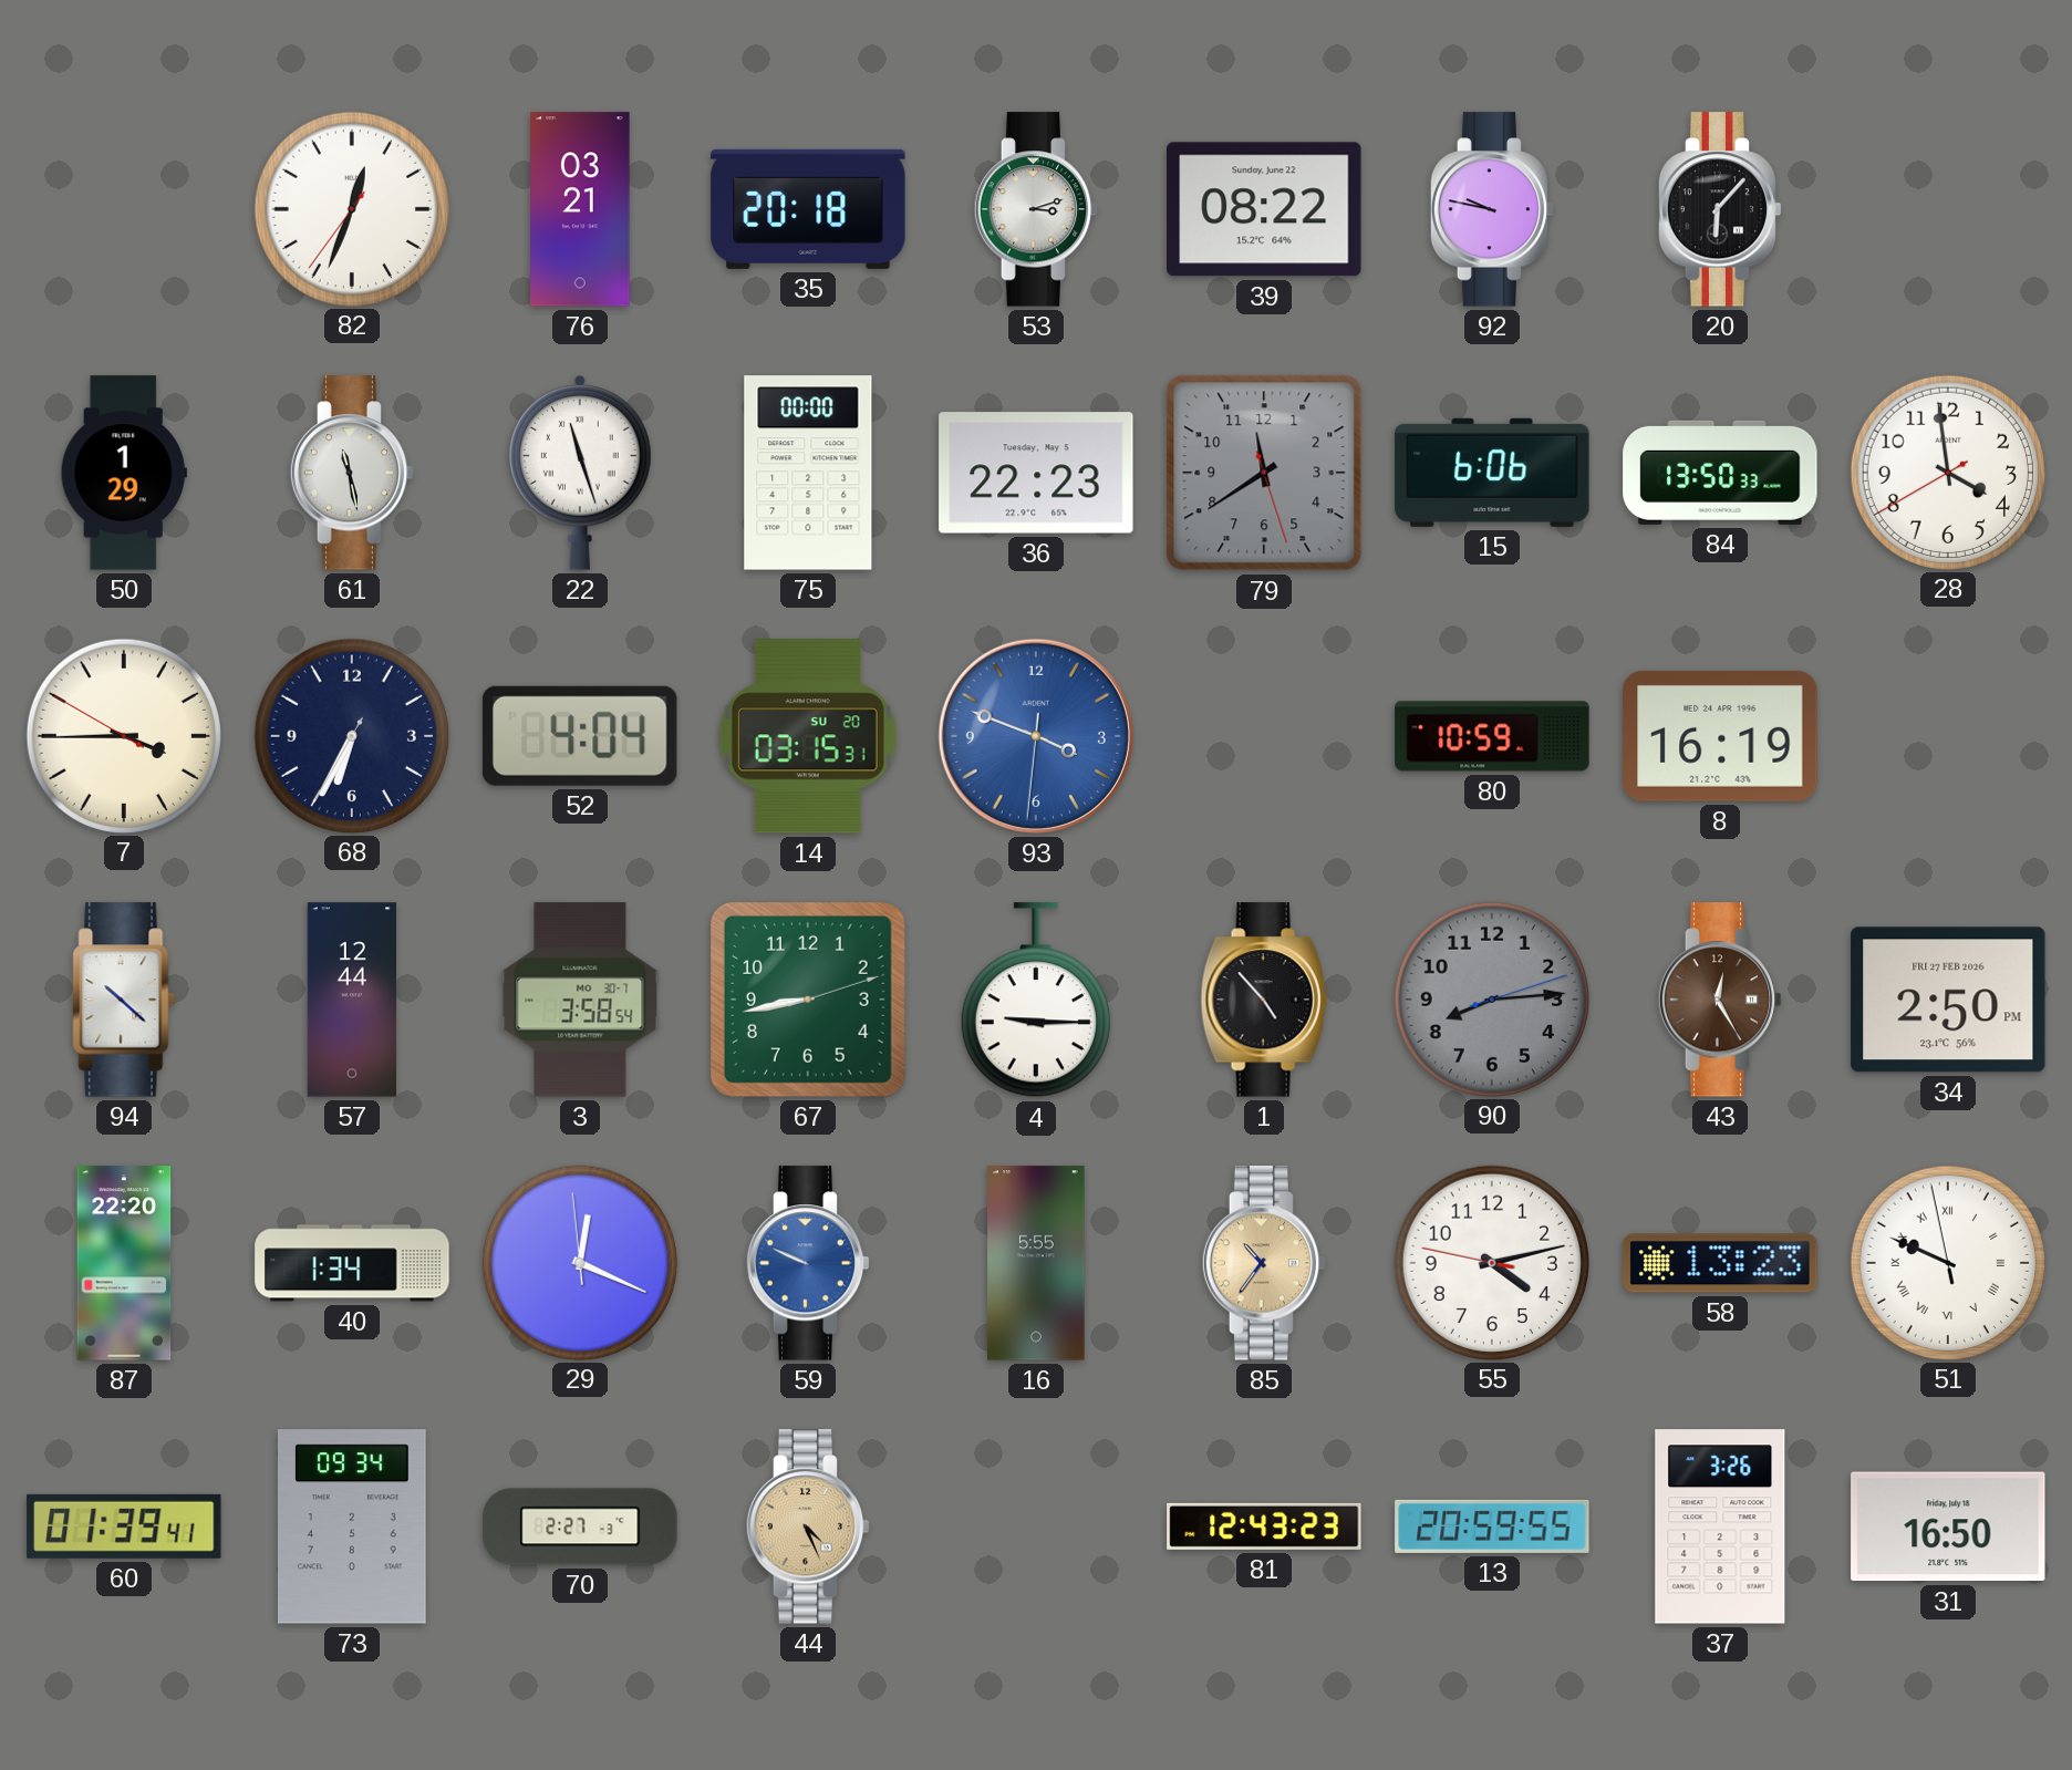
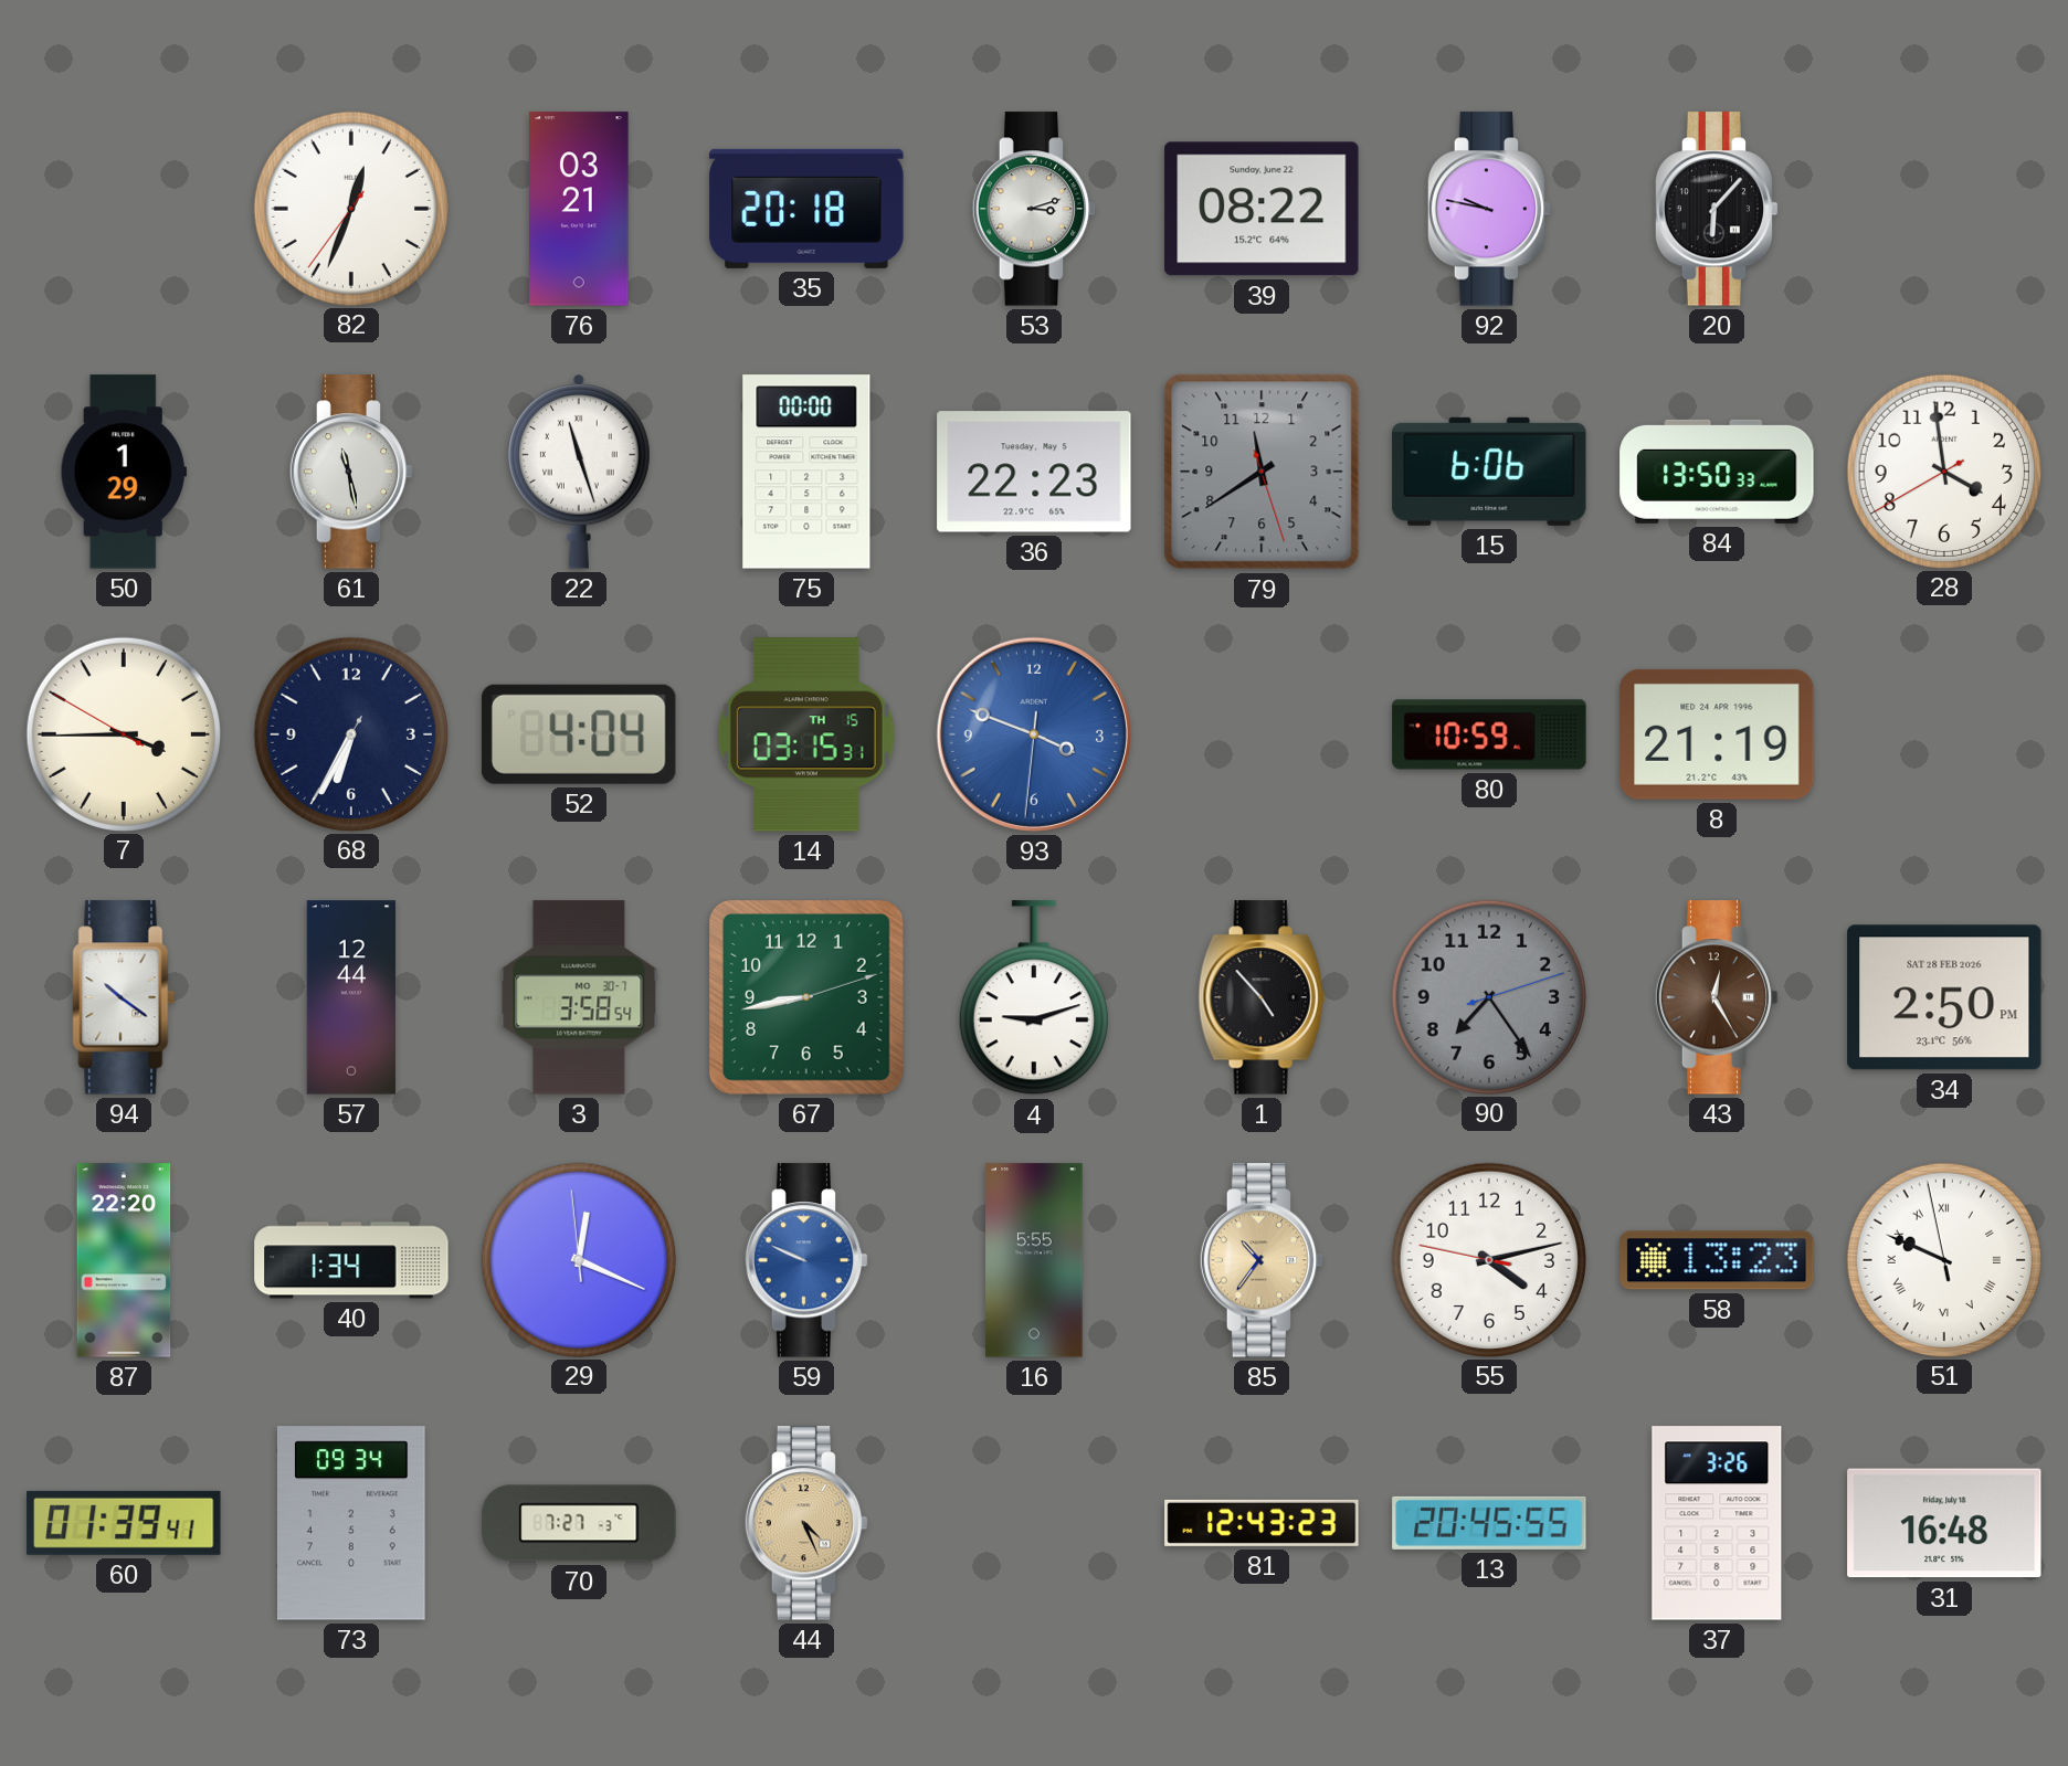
14 date: SU 20 -> TH 15 (806, 734)
8: 16:19 -> 21:19 (1717, 734)
94: 10:22 -> 10:21 (124, 997)
4: 9:15 -> 9:12 (1034, 998)
90: 8:14 -> 7:24 (1488, 996)
34 date: FRI 27 FEB 2026 -> SAT 28 FEB 2026 (1944, 997)
70: 2:27 -> 7:27 (579, 1523)
13: 20:59 -> 20:45 (1489, 1523)
31: 16:50 -> 16:48 (1944, 1523)
